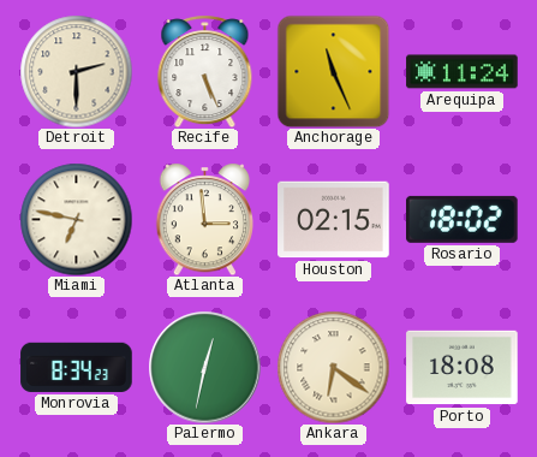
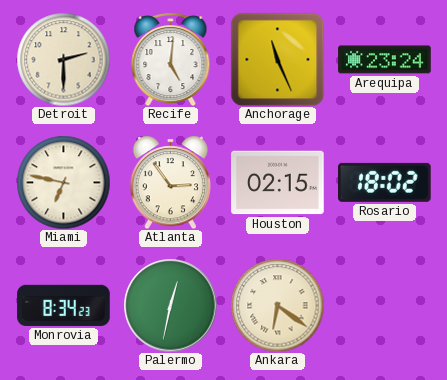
Recife: 5:26 -> 5:01 (171, 59)
Arequipa: 11:24 -> 23:24 (385, 60)
Atlanta: 2:59 -> 2:54 (170, 182)
Porto: 18:08 -> none (463, 368)
